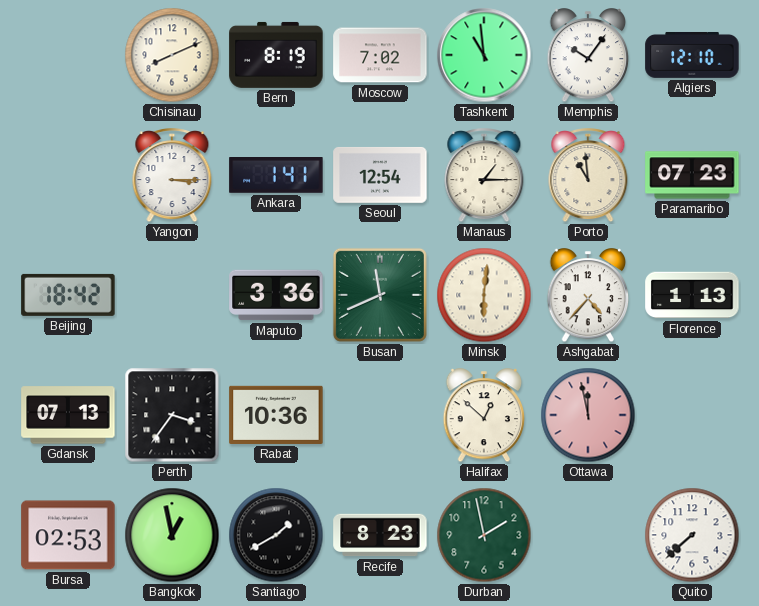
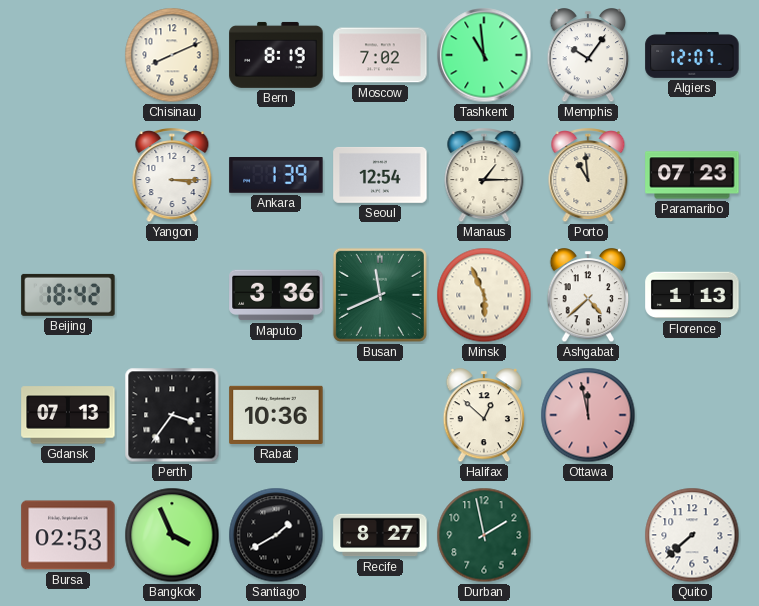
Algiers: 12:10 -> 12:07 (692, 55)
Ankara: 1:41 -> 1:39 (276, 176)
Minsk: 6:01 -> 5:56 (484, 295)
Ashgabat: 4:37 -> 4:38 (588, 296)
Bangkok: 12:58 -> 3:56 (172, 535)
Recife: 8:23 -> 8:27 (380, 535)
